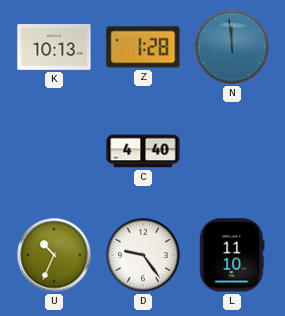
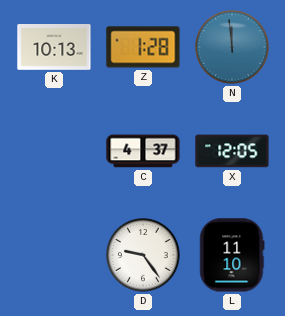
C: 4:40 -> 4:37 (143, 151)
X: none -> 12:05 (232, 151)
U: 10:34 -> none (54, 255)
